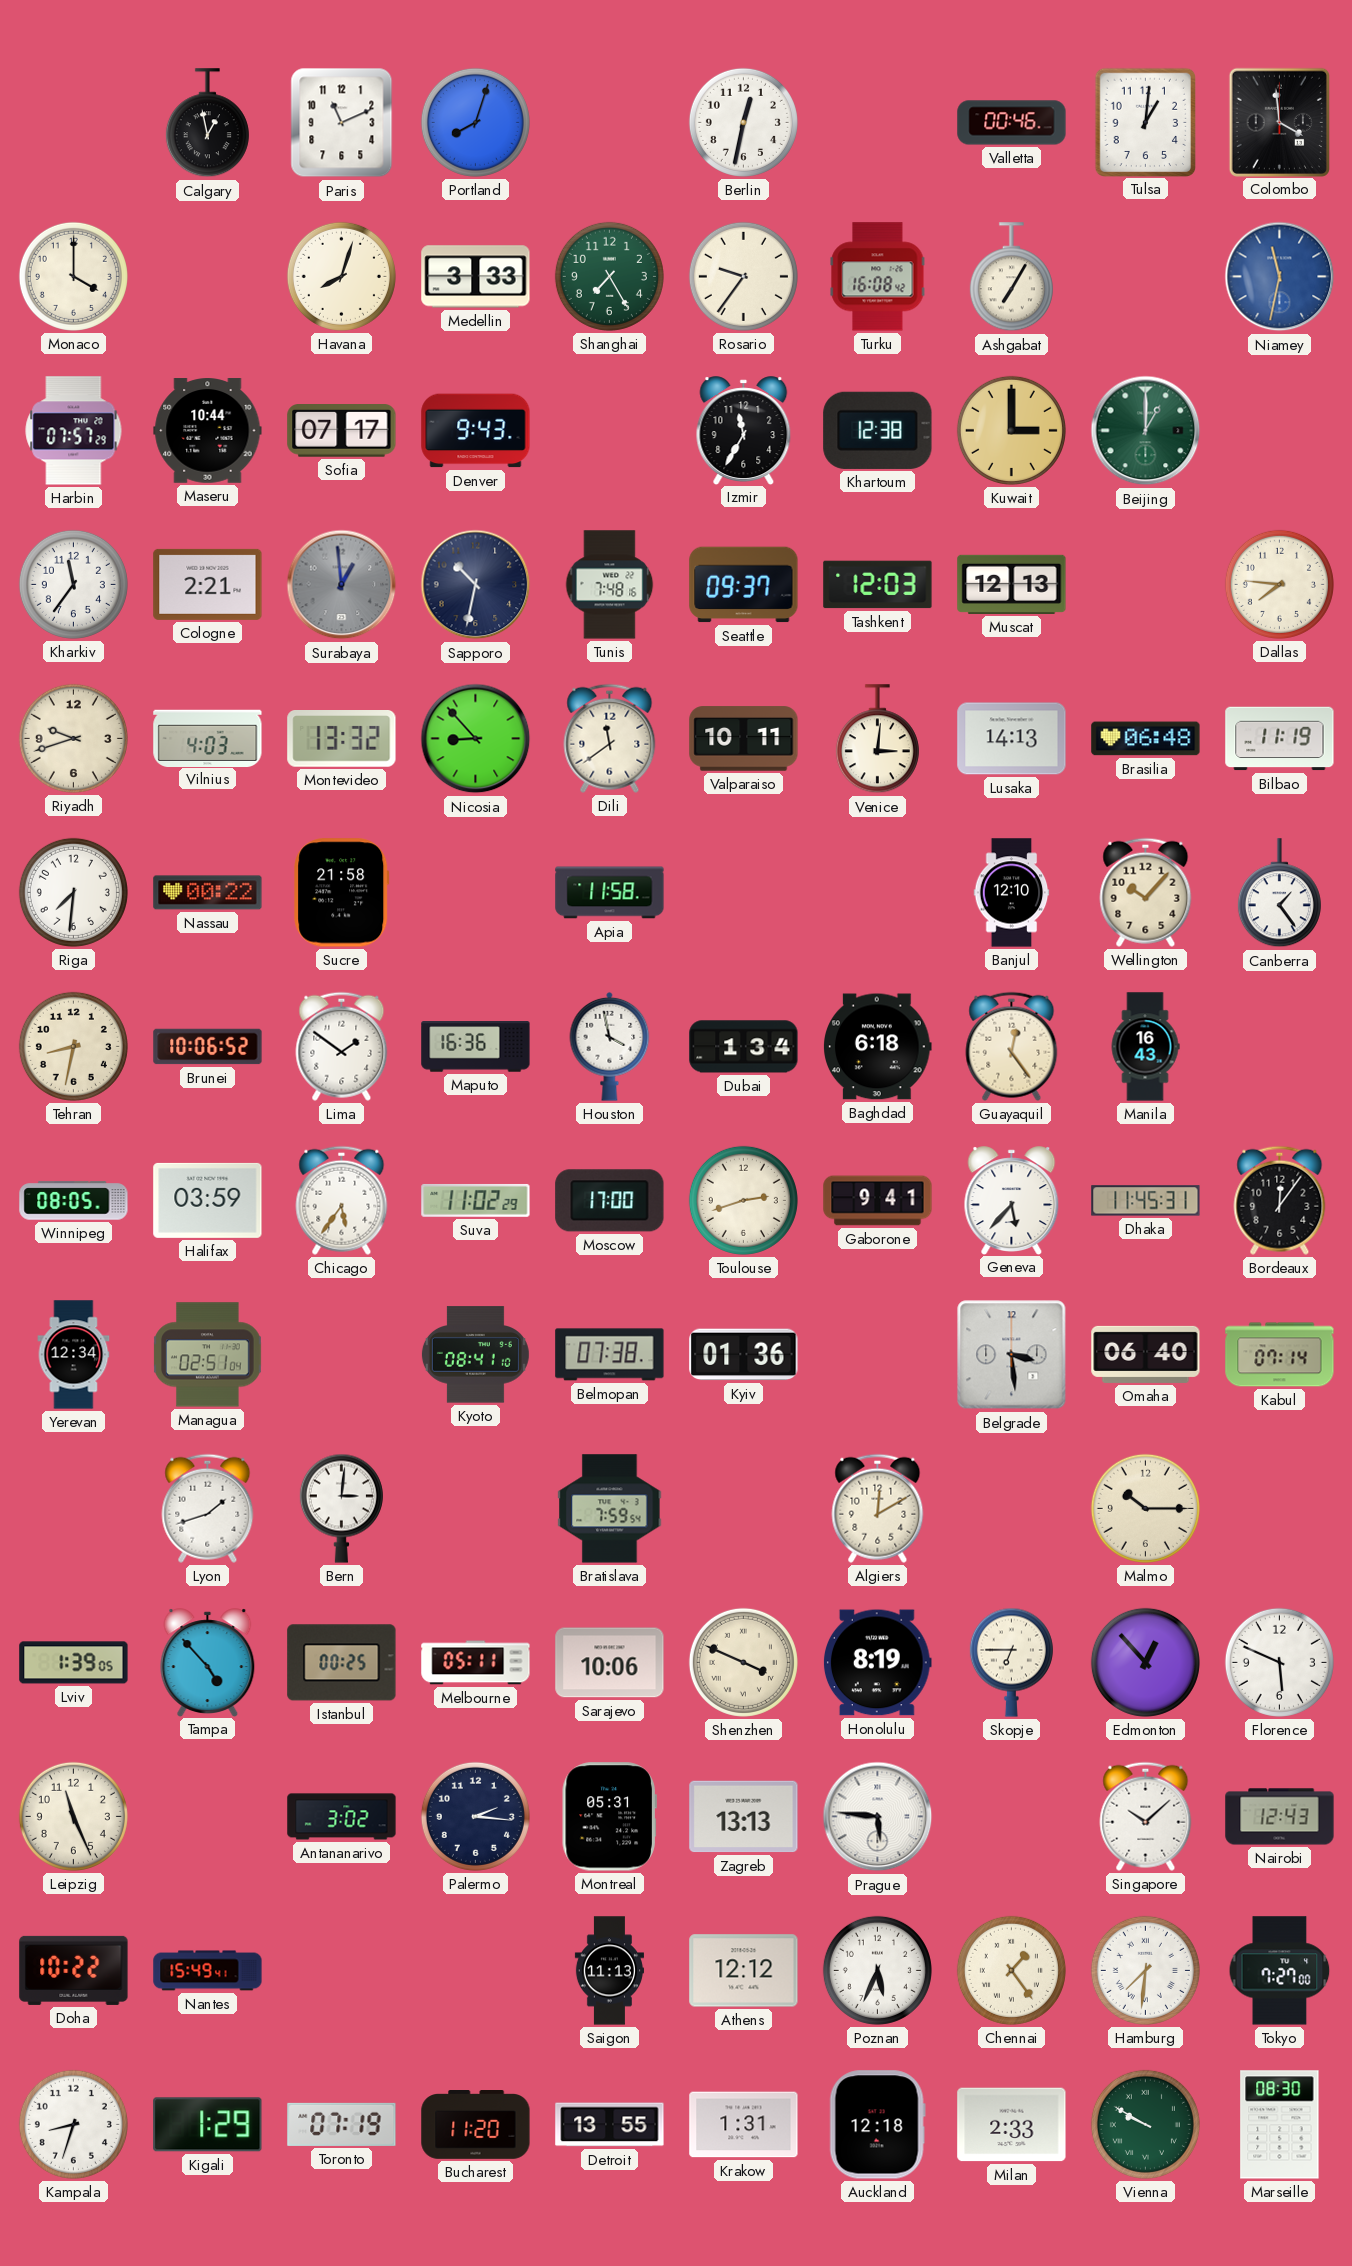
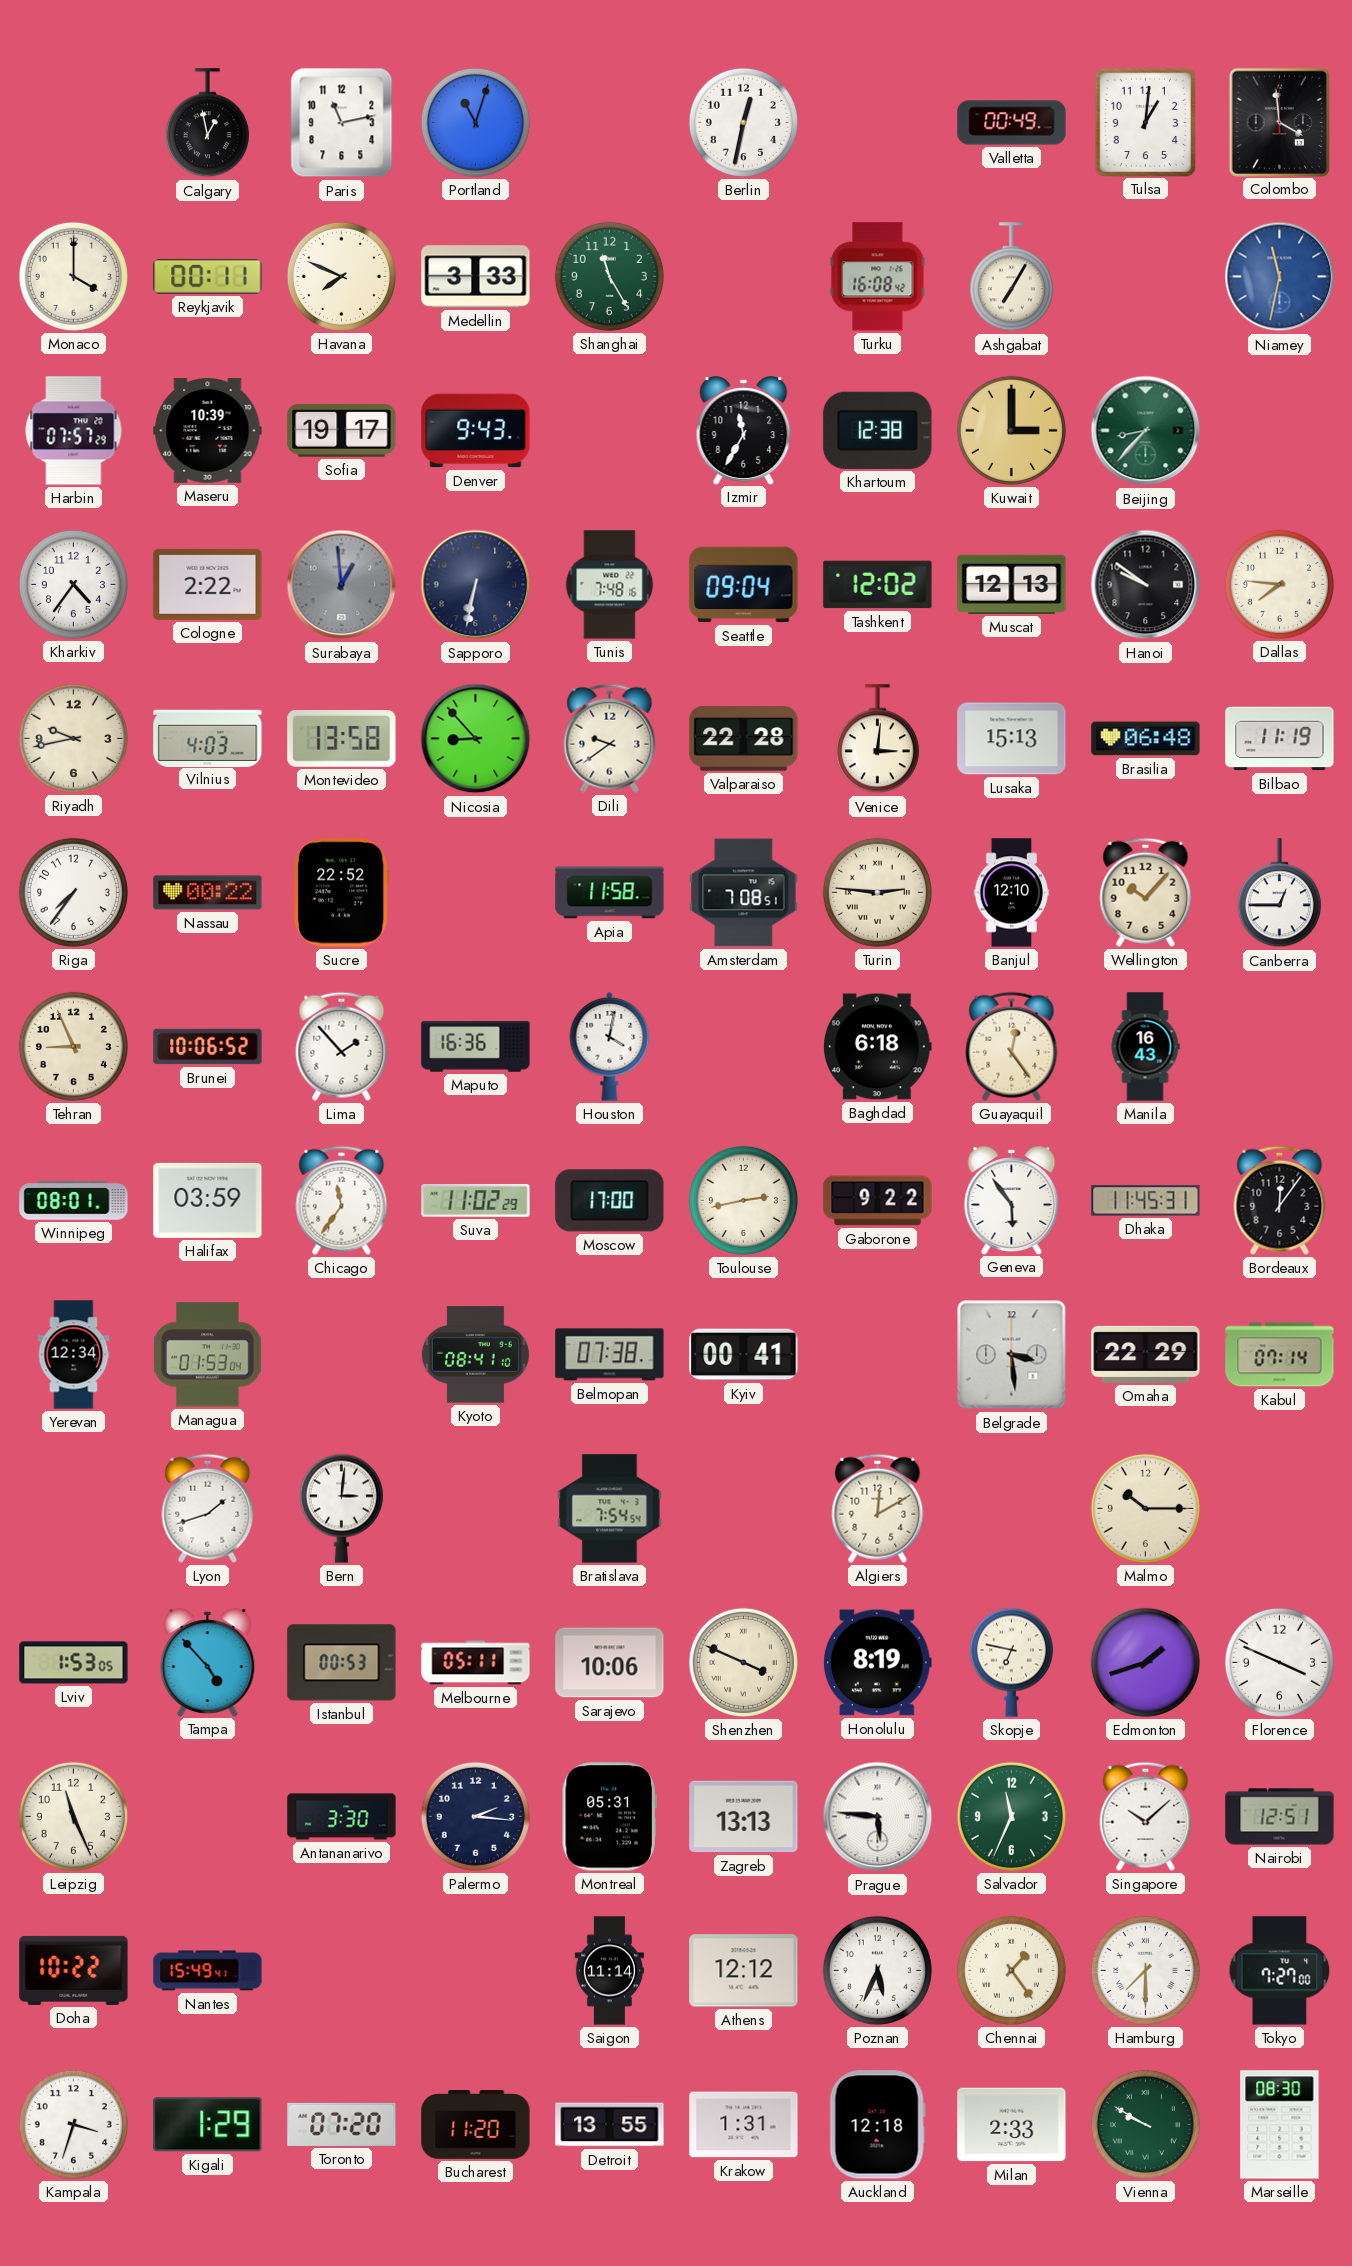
Paris: 11:11 -> 11:13 (342, 123)
Portland: 8:03 -> 11:03 (475, 122)
Valletta: 00:46 -> 00:49 (1012, 123)
Reykjavik: none -> 00:11 (208, 276)
Havana: 8:03 -> 7:49 (341, 276)
Shanghai: 7:25 -> 11:25 (609, 276)
Rosario: 9:36 -> none (743, 276)
Maseru: 10:44 -> 10:39 (208, 431)
Sofia: 07:17 -> 19:17 (342, 431)
Beijing: 1:00 -> 8:37 (1146, 431)
Kharkiv: 11:36 -> 4:36 (73, 584)
Cologne: 2:21 -> 2:22 (208, 584)
Sapporo: 10:32 -> 6:32 (476, 585)
Seattle: 09:37 -> 09:04 (744, 585)
Tashkent: 12:03 -> 12:02 (878, 585)
Hanoi: none -> 9:51 (1146, 585)
Riyadh: 9:42 -> 9:43 (73, 738)
Montevideo: 13:32 -> 13:58 (342, 739)
Dili: 11:39 -> 9:39 (610, 738)
Valparaiso: 10:11 -> 22:28 (744, 739)
Lusaka: 14:13 -> 15:13 (1012, 739)
Riga: 7:31 -> 7:36 (73, 892)
Sucre: 21:58 -> 22:52 (342, 893)
Amsterdam: none -> 7:08 (744, 893)
Turin: none -> 2:46 (877, 892)
Canberra: 1:24 -> 12:45 (1279, 893)
Tehran: 8:32 -> 8:56 (73, 1046)
Lima: 1:51 -> 1:53 (342, 1046)
Houston: 3:58 -> 4:02 (610, 1046)
Dubai: 1:34 -> none (744, 1047)
Winnipeg: 08:05 -> 08:01 (74, 1201)
Chicago: 5:36 -> 11:36 (342, 1200)
Toulouse: 2:42 -> 2:43 (743, 1200)
Gaborone: 9:41 -> 9:22 (878, 1201)
Geneva: 5:37 -> 5:54 (1012, 1200)
Managua: 02:51 -> 01:53 (208, 1355)
Kyiv: 01:36 -> 00:41 (744, 1355)
Omaha: 06:40 -> 22:29 (1146, 1354)
Bratislava: 7:59 -> 7:54 (610, 1509)
Lviv: 1:39 -> 1:53 (74, 1663)
Istanbul: 00:25 -> 00:53 (342, 1663)
Skopje: 6:45 -> 6:47 (1011, 1662)
Edmonton: 12:53 -> 1:42 (1145, 1662)
Florence: 5:49 -> 3:49 (1279, 1662)
Antananarivo: 3:02 -> 3:30 (342, 1817)
Salvador: none -> 11:34 (1011, 1816)
Nairobi: 12:43 -> 12:51 (1280, 1817)
Saigon: 11:13 -> 11:14 (609, 1971)
Hamburg: 7:31 -> 7:30 (1145, 1970)
Kampala: 8:33 -> 3:33 (73, 2124)
Toronto: 07:19 -> 07:20 (342, 2124)
